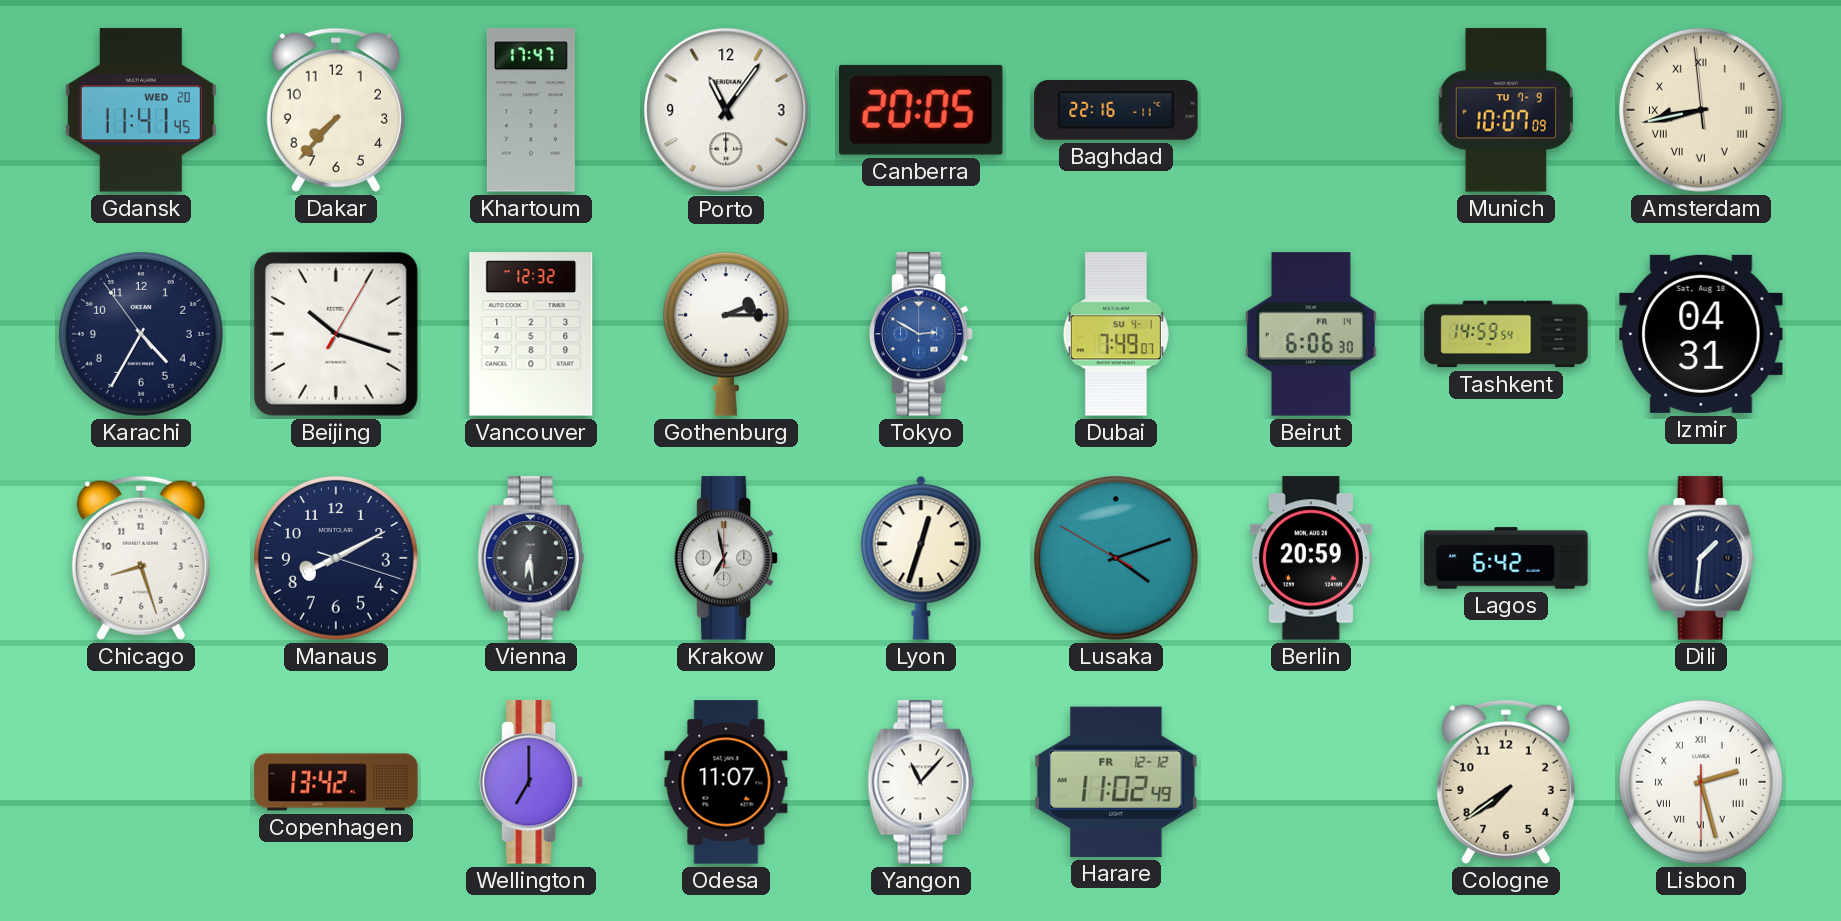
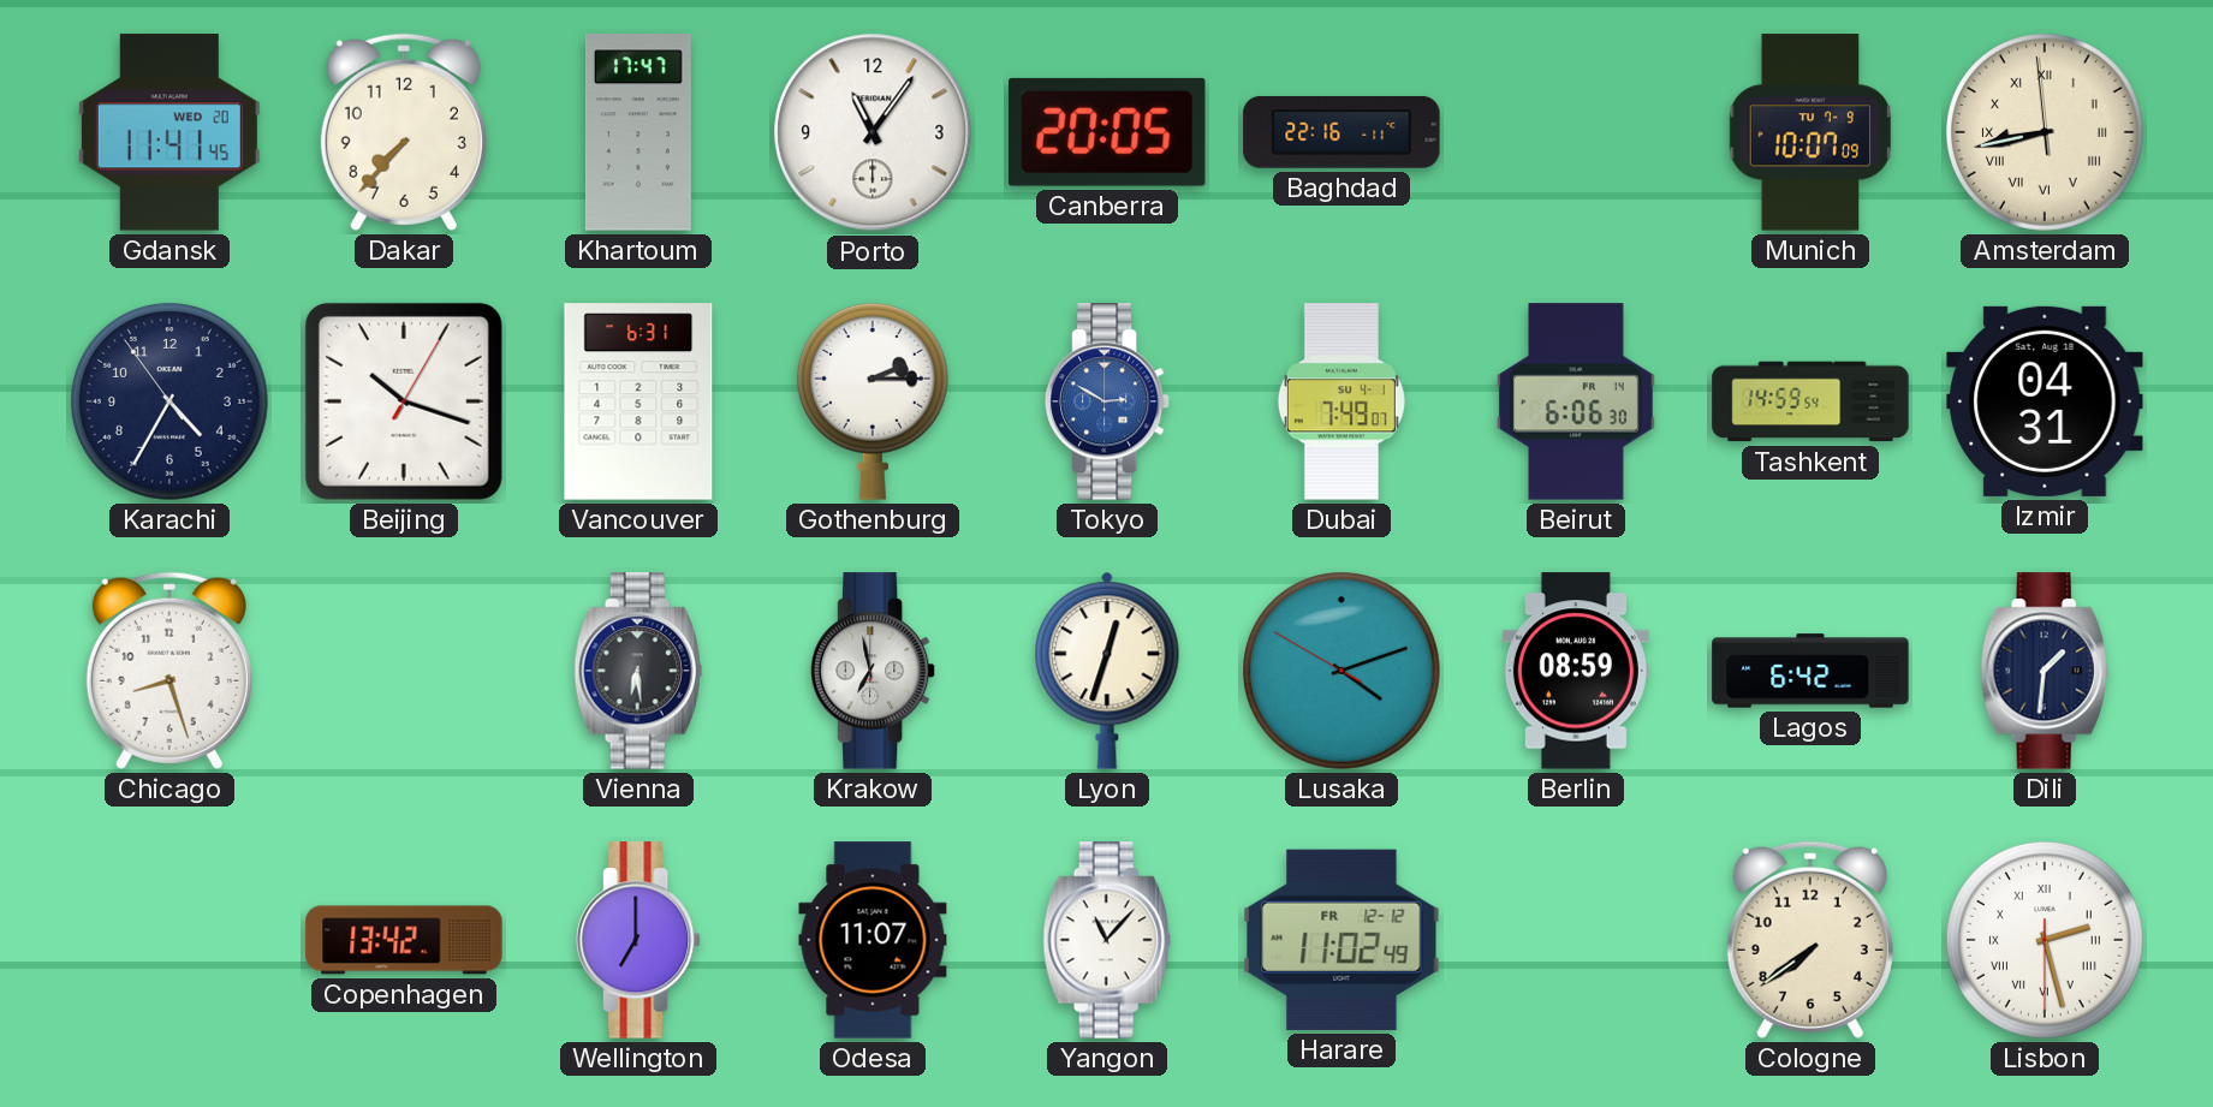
Vancouver: 12:32 -> 6:31 (638, 401)
Manaus: 8:10 -> none (337, 559)
Berlin: 20:59 -> 08:59 (1576, 671)
